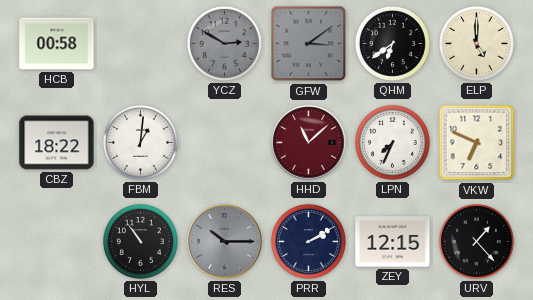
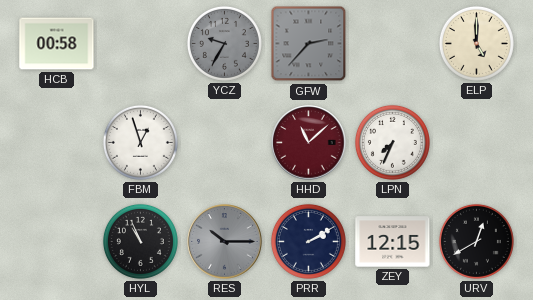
YCZ: 2:50 -> 9:35 (224, 43)
GFW: 3:09 -> 2:37 (309, 44)
QHM: 6:39 -> none (392, 43)
CBZ: 18:22 -> none (57, 143)
FBM: 1:01 -> 12:57 (140, 142)
VKW: 6:49 -> none (477, 143)
HYL: 10:54 -> 10:56 (140, 241)
URV: 1:23 -> 12:40 (476, 241)
